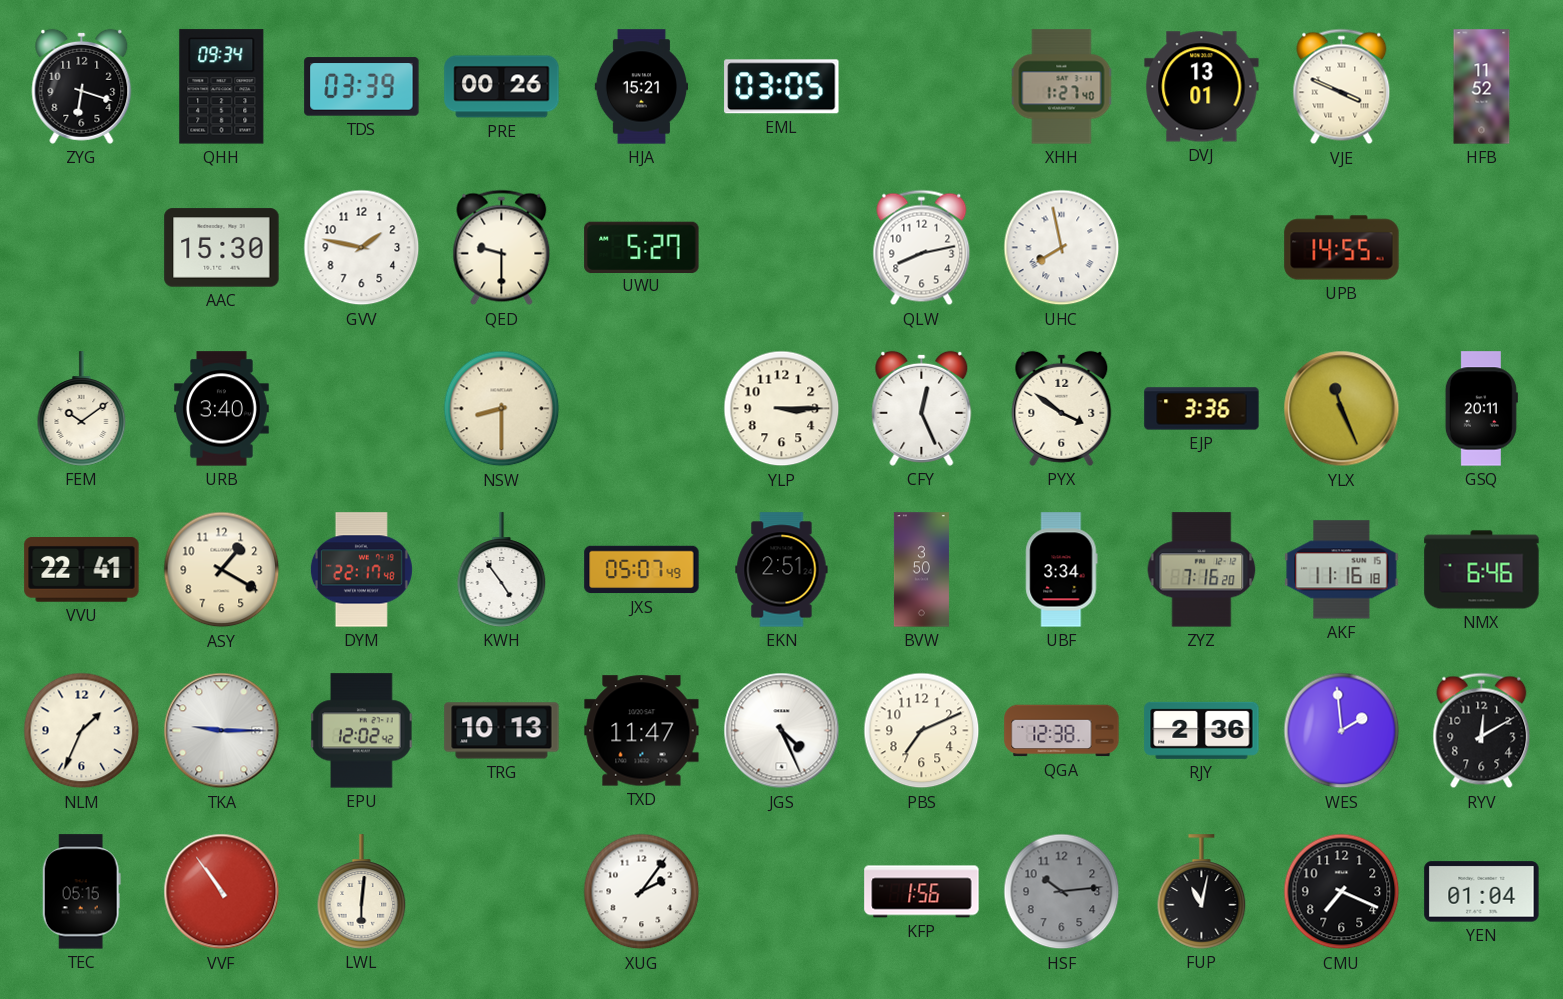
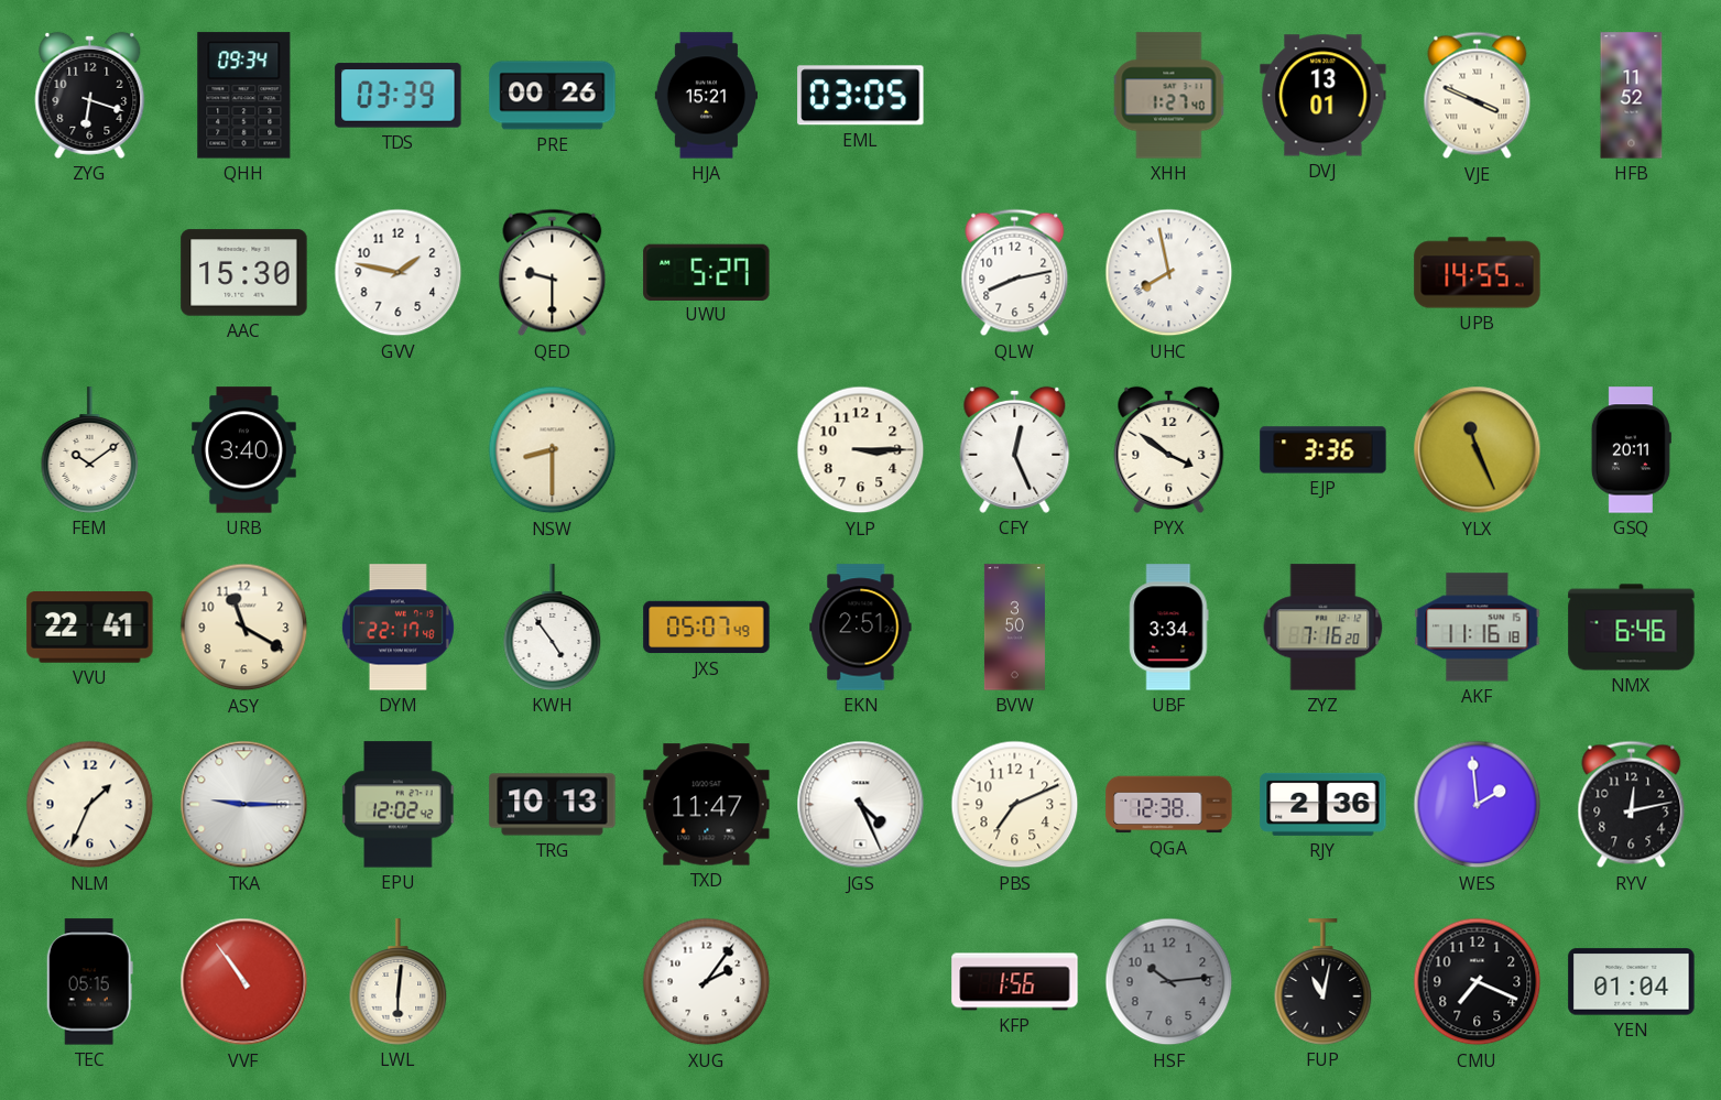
ASY: 1:20 -> 11:20 (244, 628)
RYV: 12:10 -> 12:13 (1632, 805)
